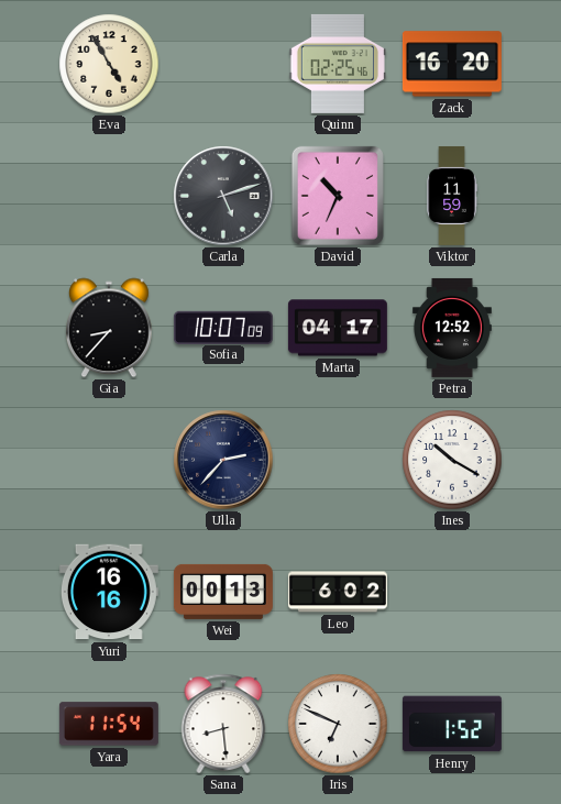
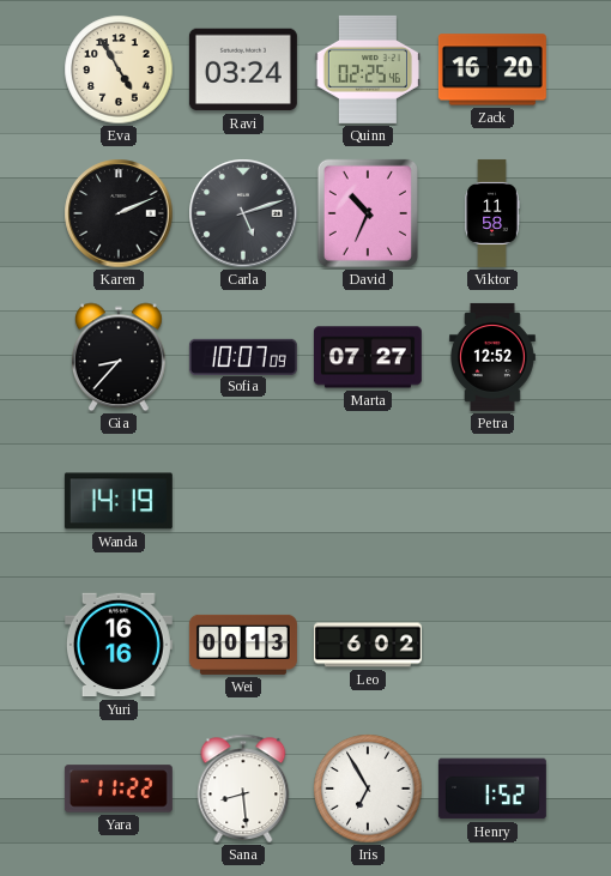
Ravi: none -> 03:24 (243, 70)
Karen: none -> 2:11 (119, 213)
Viktor: 11:59 -> 11:58 (492, 213)
Marta: 04:17 -> 07:27 (368, 357)
Wanda: none -> 14:19 (119, 501)
Ulla: 2:37 -> none (223, 460)
Ines: 10:20 -> none (452, 460)
Yara: 11:54 -> 11:22 (119, 789)
Iris: 6:49 -> 6:55 (368, 789)
